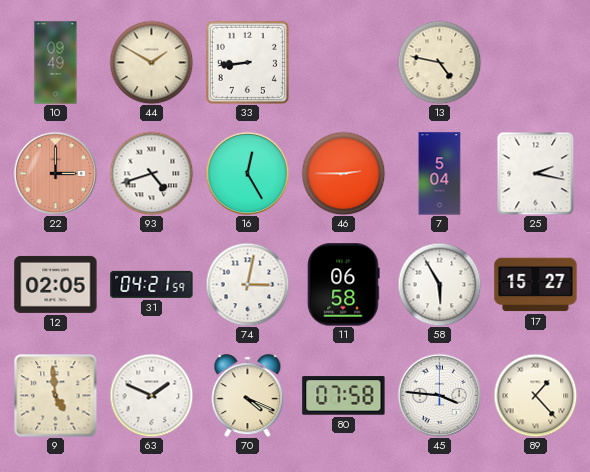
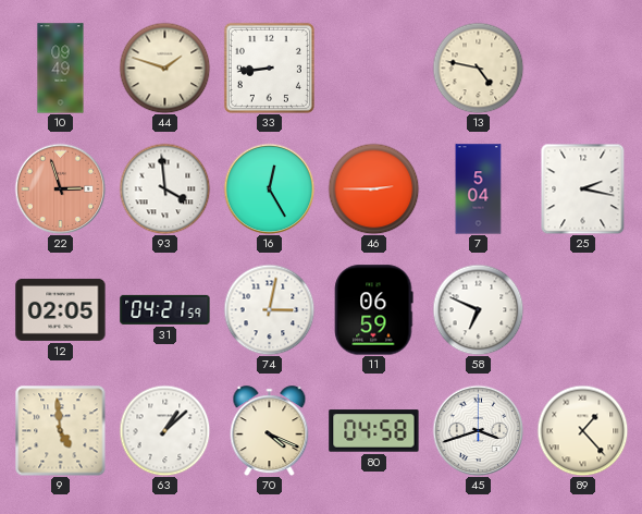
44: 1:50 -> 1:48 (164, 68)
22: 3:00 -> 2:57 (60, 188)
93: 4:42 -> 3:59 (164, 188)
11: 06:58 -> 06:59 (374, 310)
58: 5:55 -> 6:49 (478, 309)
17: 15:27 -> none (536, 285)
63: 1:49 -> 1:08 (164, 430)
80: 07:58 -> 04:58 (374, 431)
45: 3:46 -> 3:42 (478, 430)
